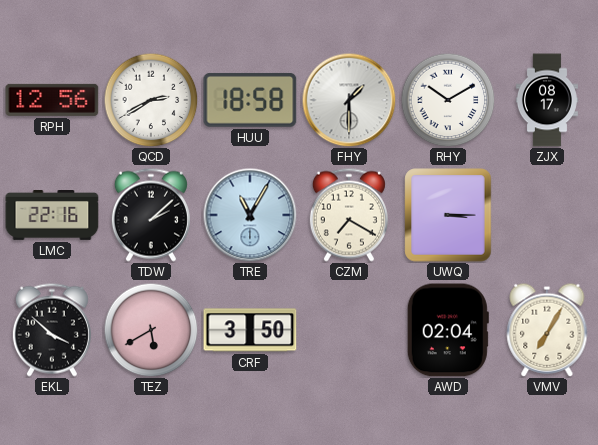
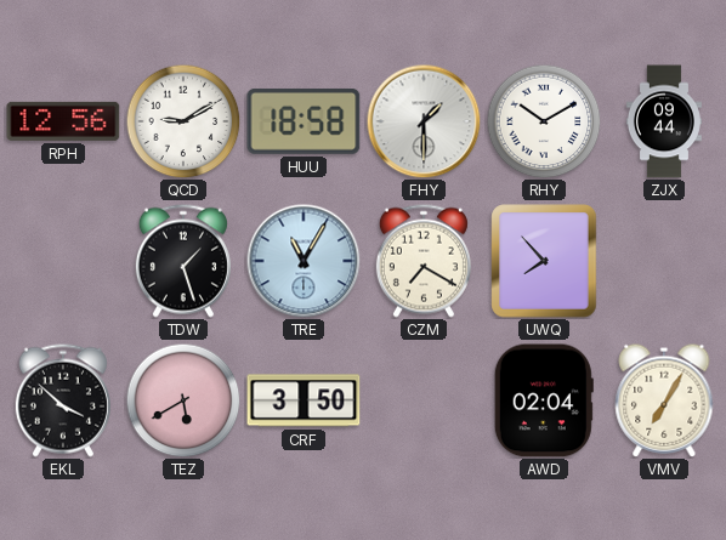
QCD: 2:40 -> 9:10 (183, 121)
ZJX: 08:17 -> 09:44 (664, 121)
LMC: 22:16 -> none (52, 215)
TDW: 2:08 -> 1:27 (183, 261)
UWQ: 3:15 -> 7:53 (544, 261)
